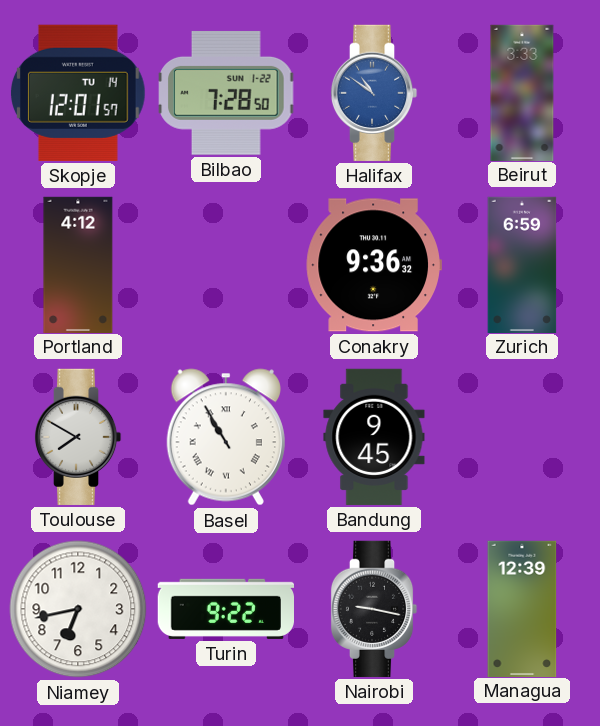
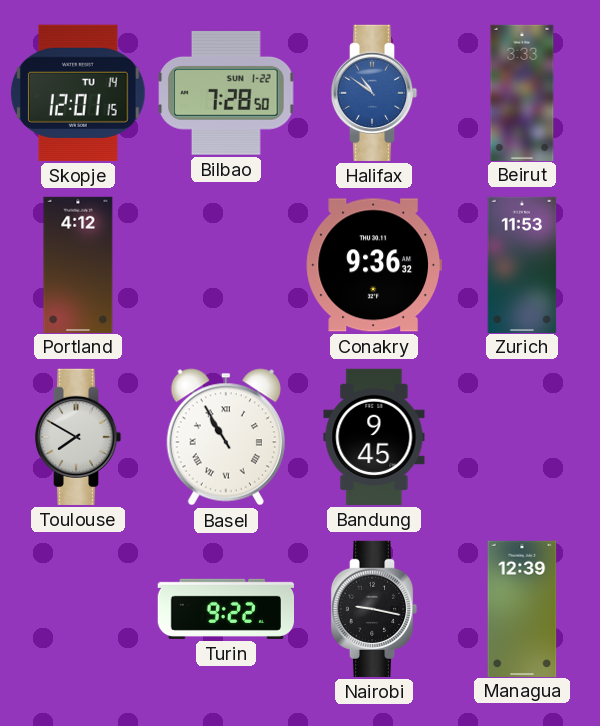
Skopje: 12:01:57 -> 12:01:15 (79, 93)
Zurich: 6:59 -> 11:53 (522, 264)
Niamey: 6:43 -> none (78, 609)
